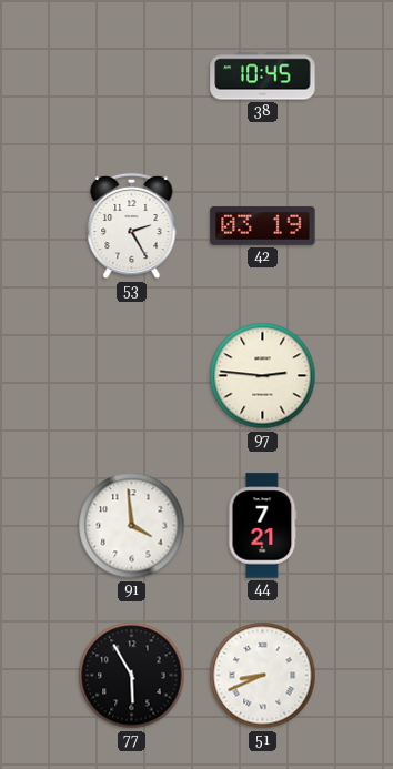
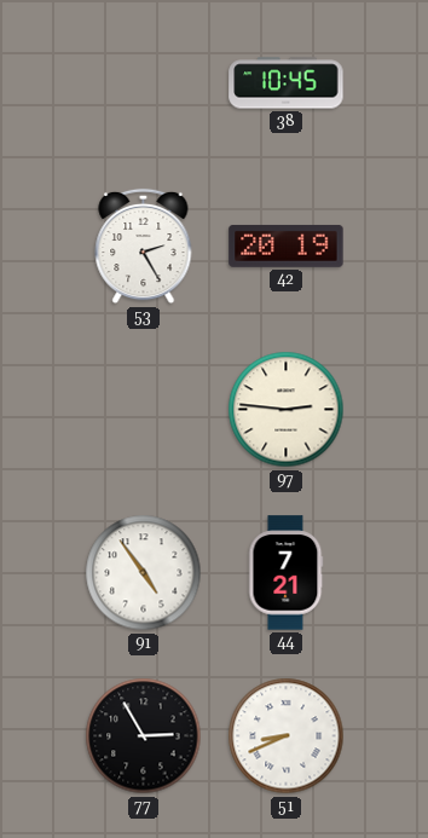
42: 03:19 -> 20:19 (287, 245)
91: 3:59 -> 4:54 (144, 573)
77: 5:55 -> 2:55 (144, 736)
